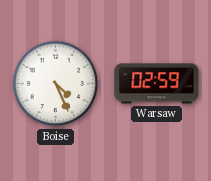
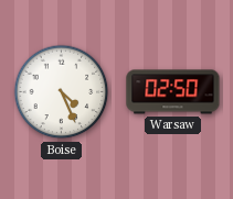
Warsaw: 02:59 -> 02:50 (173, 92)
